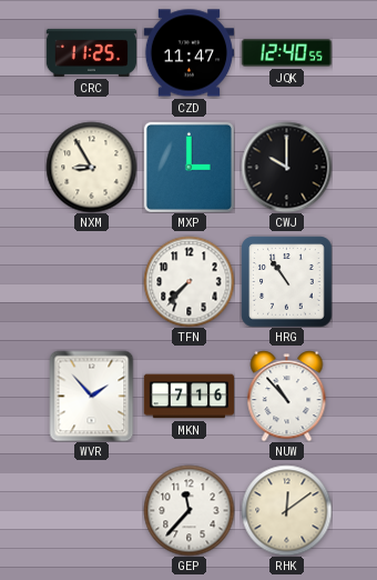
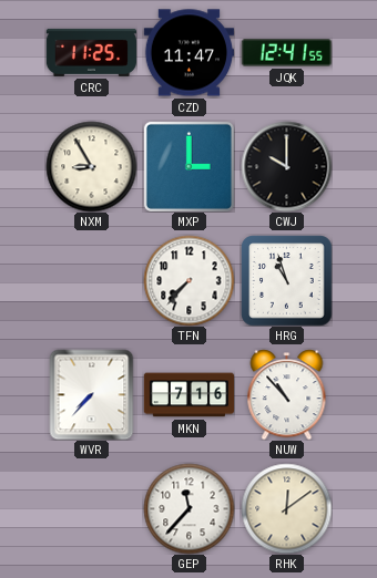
JQK: 12:40 -> 12:41 (286, 53)
HRG: 10:54 -> 10:57 (286, 280)
WVR: 1:53 -> 7:37 (92, 394)
